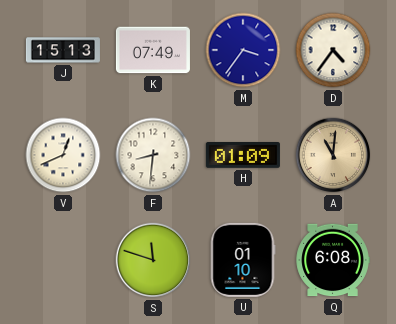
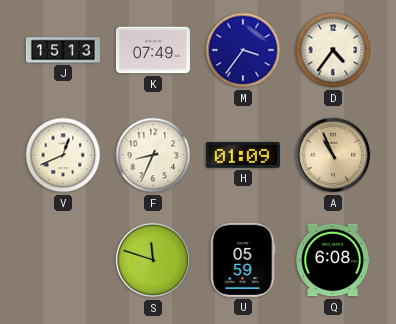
F: 8:31 -> 8:34 (153, 155)
A: 11:01 -> 10:56 (333, 155)
U: 01:10 -> 05:59 (243, 260)
